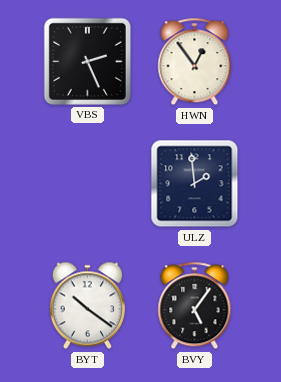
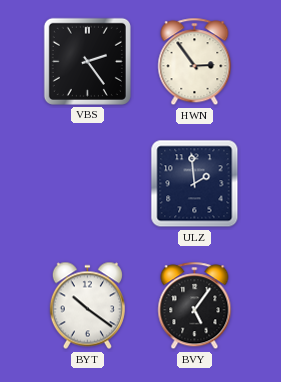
VBS: 2:26 -> 2:24 (87, 61)
HWN: 12:54 -> 2:54 (195, 62)
